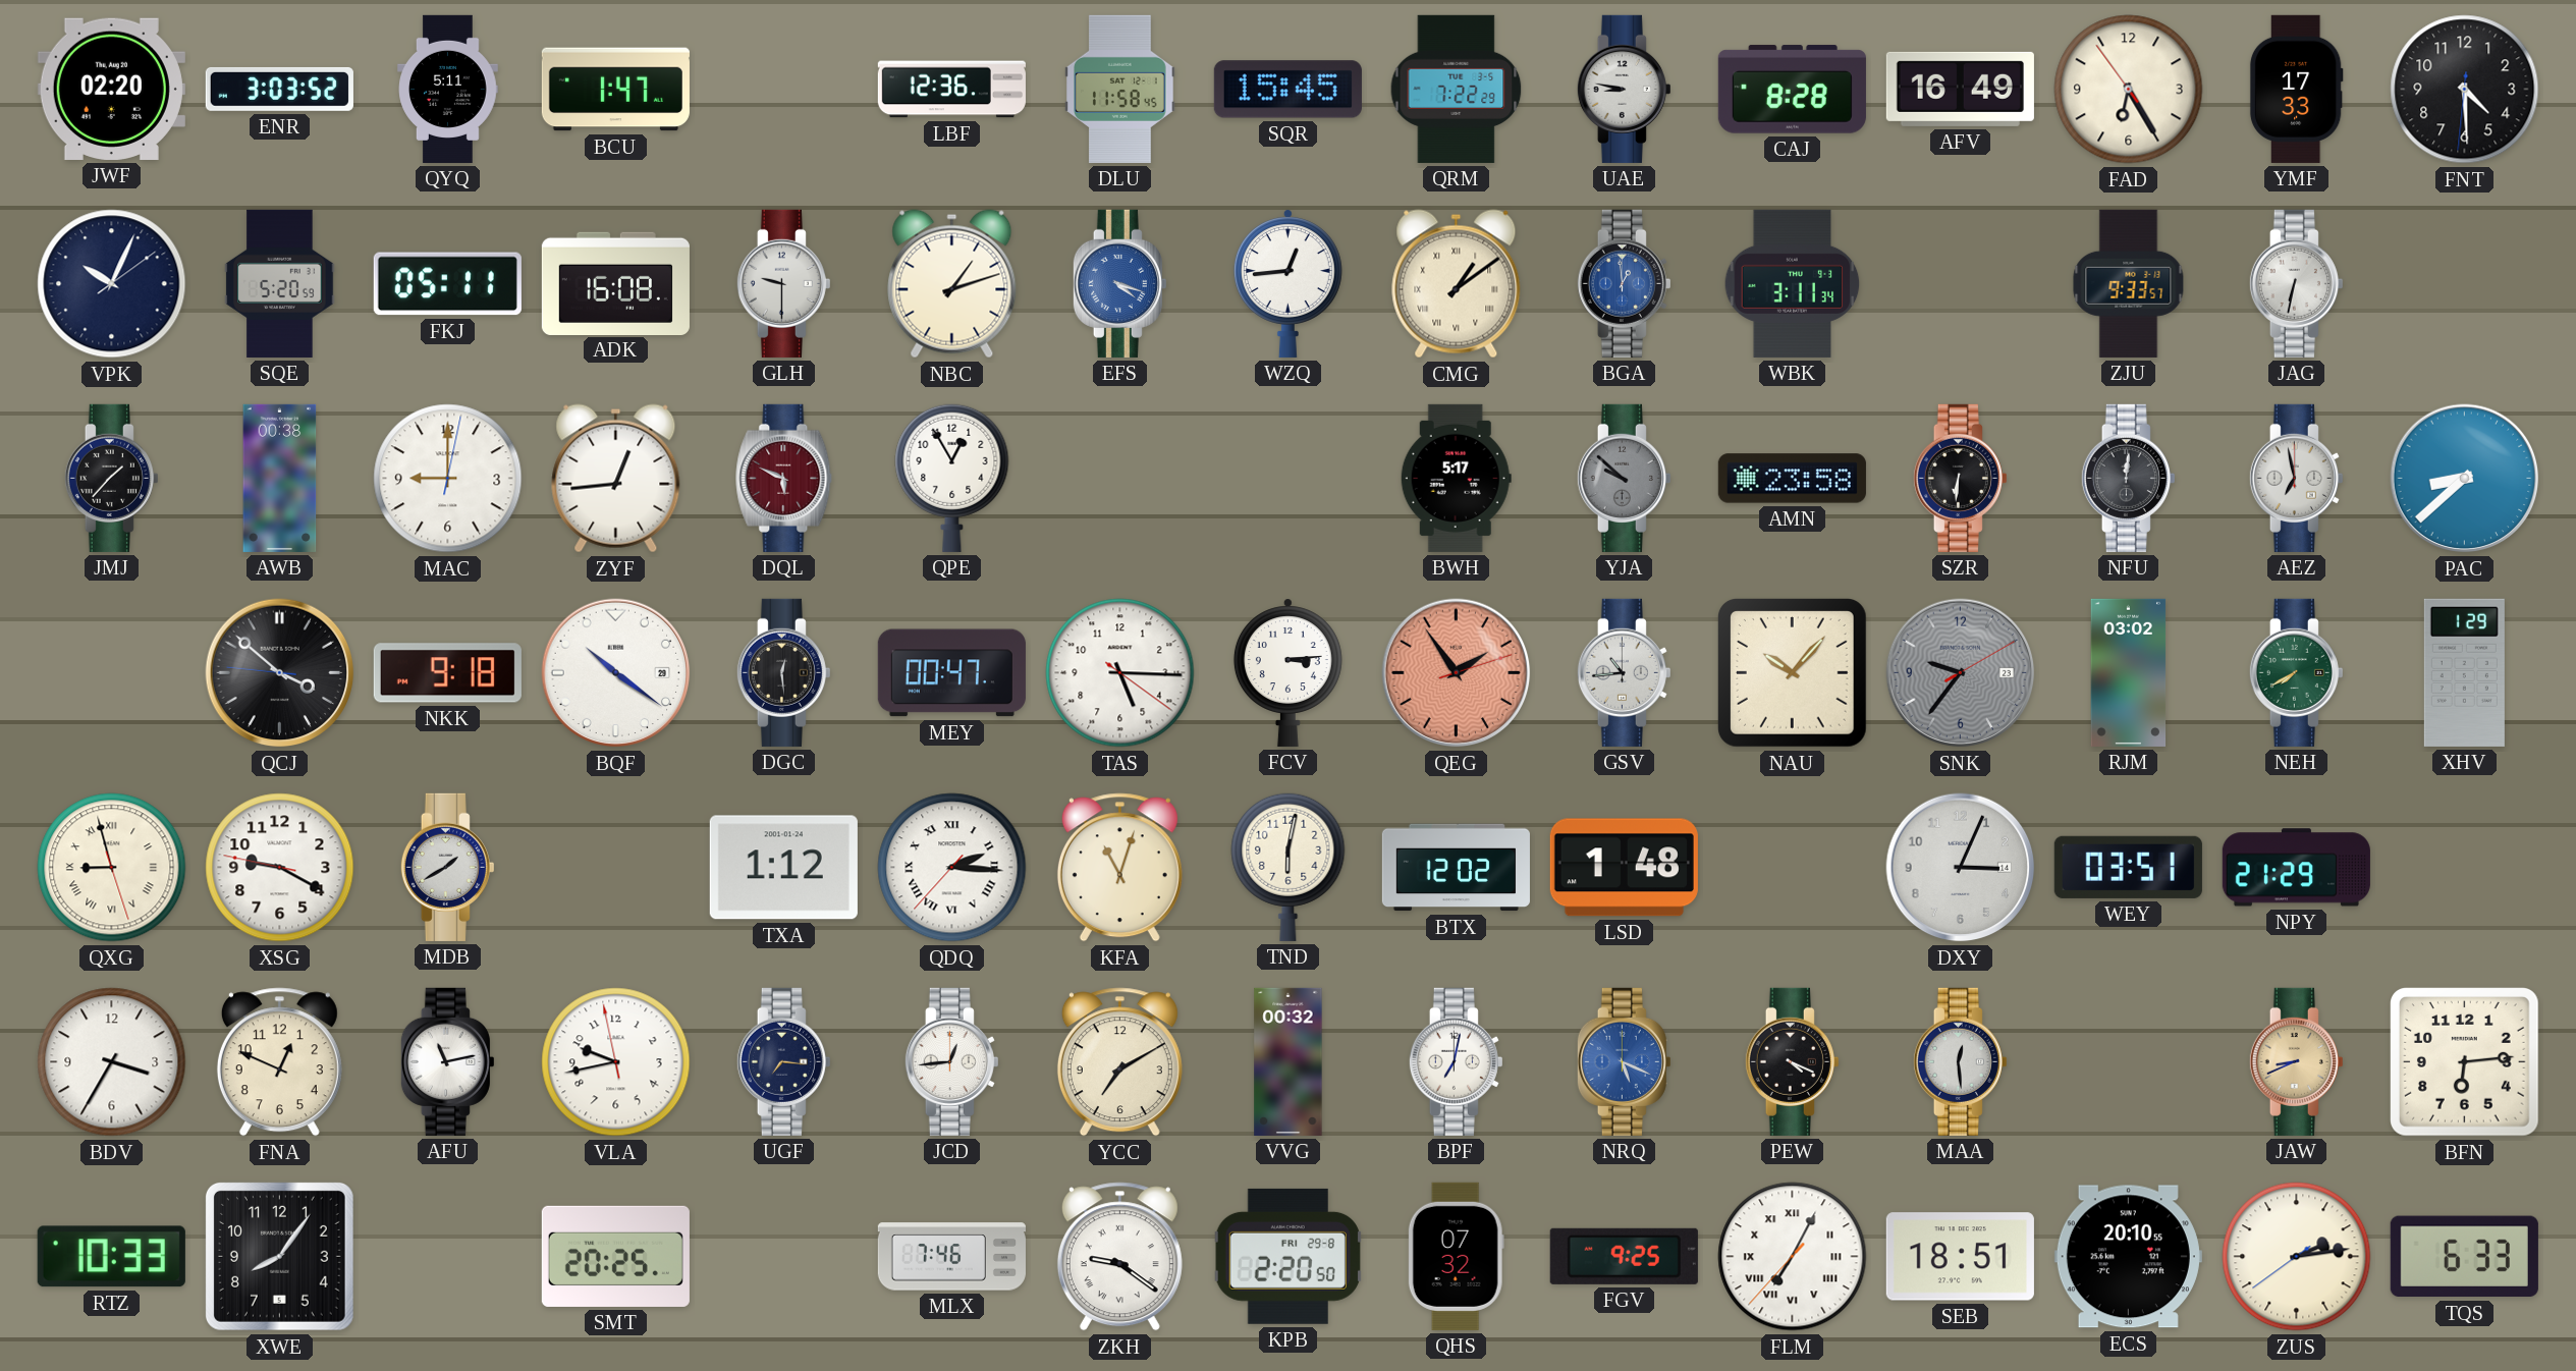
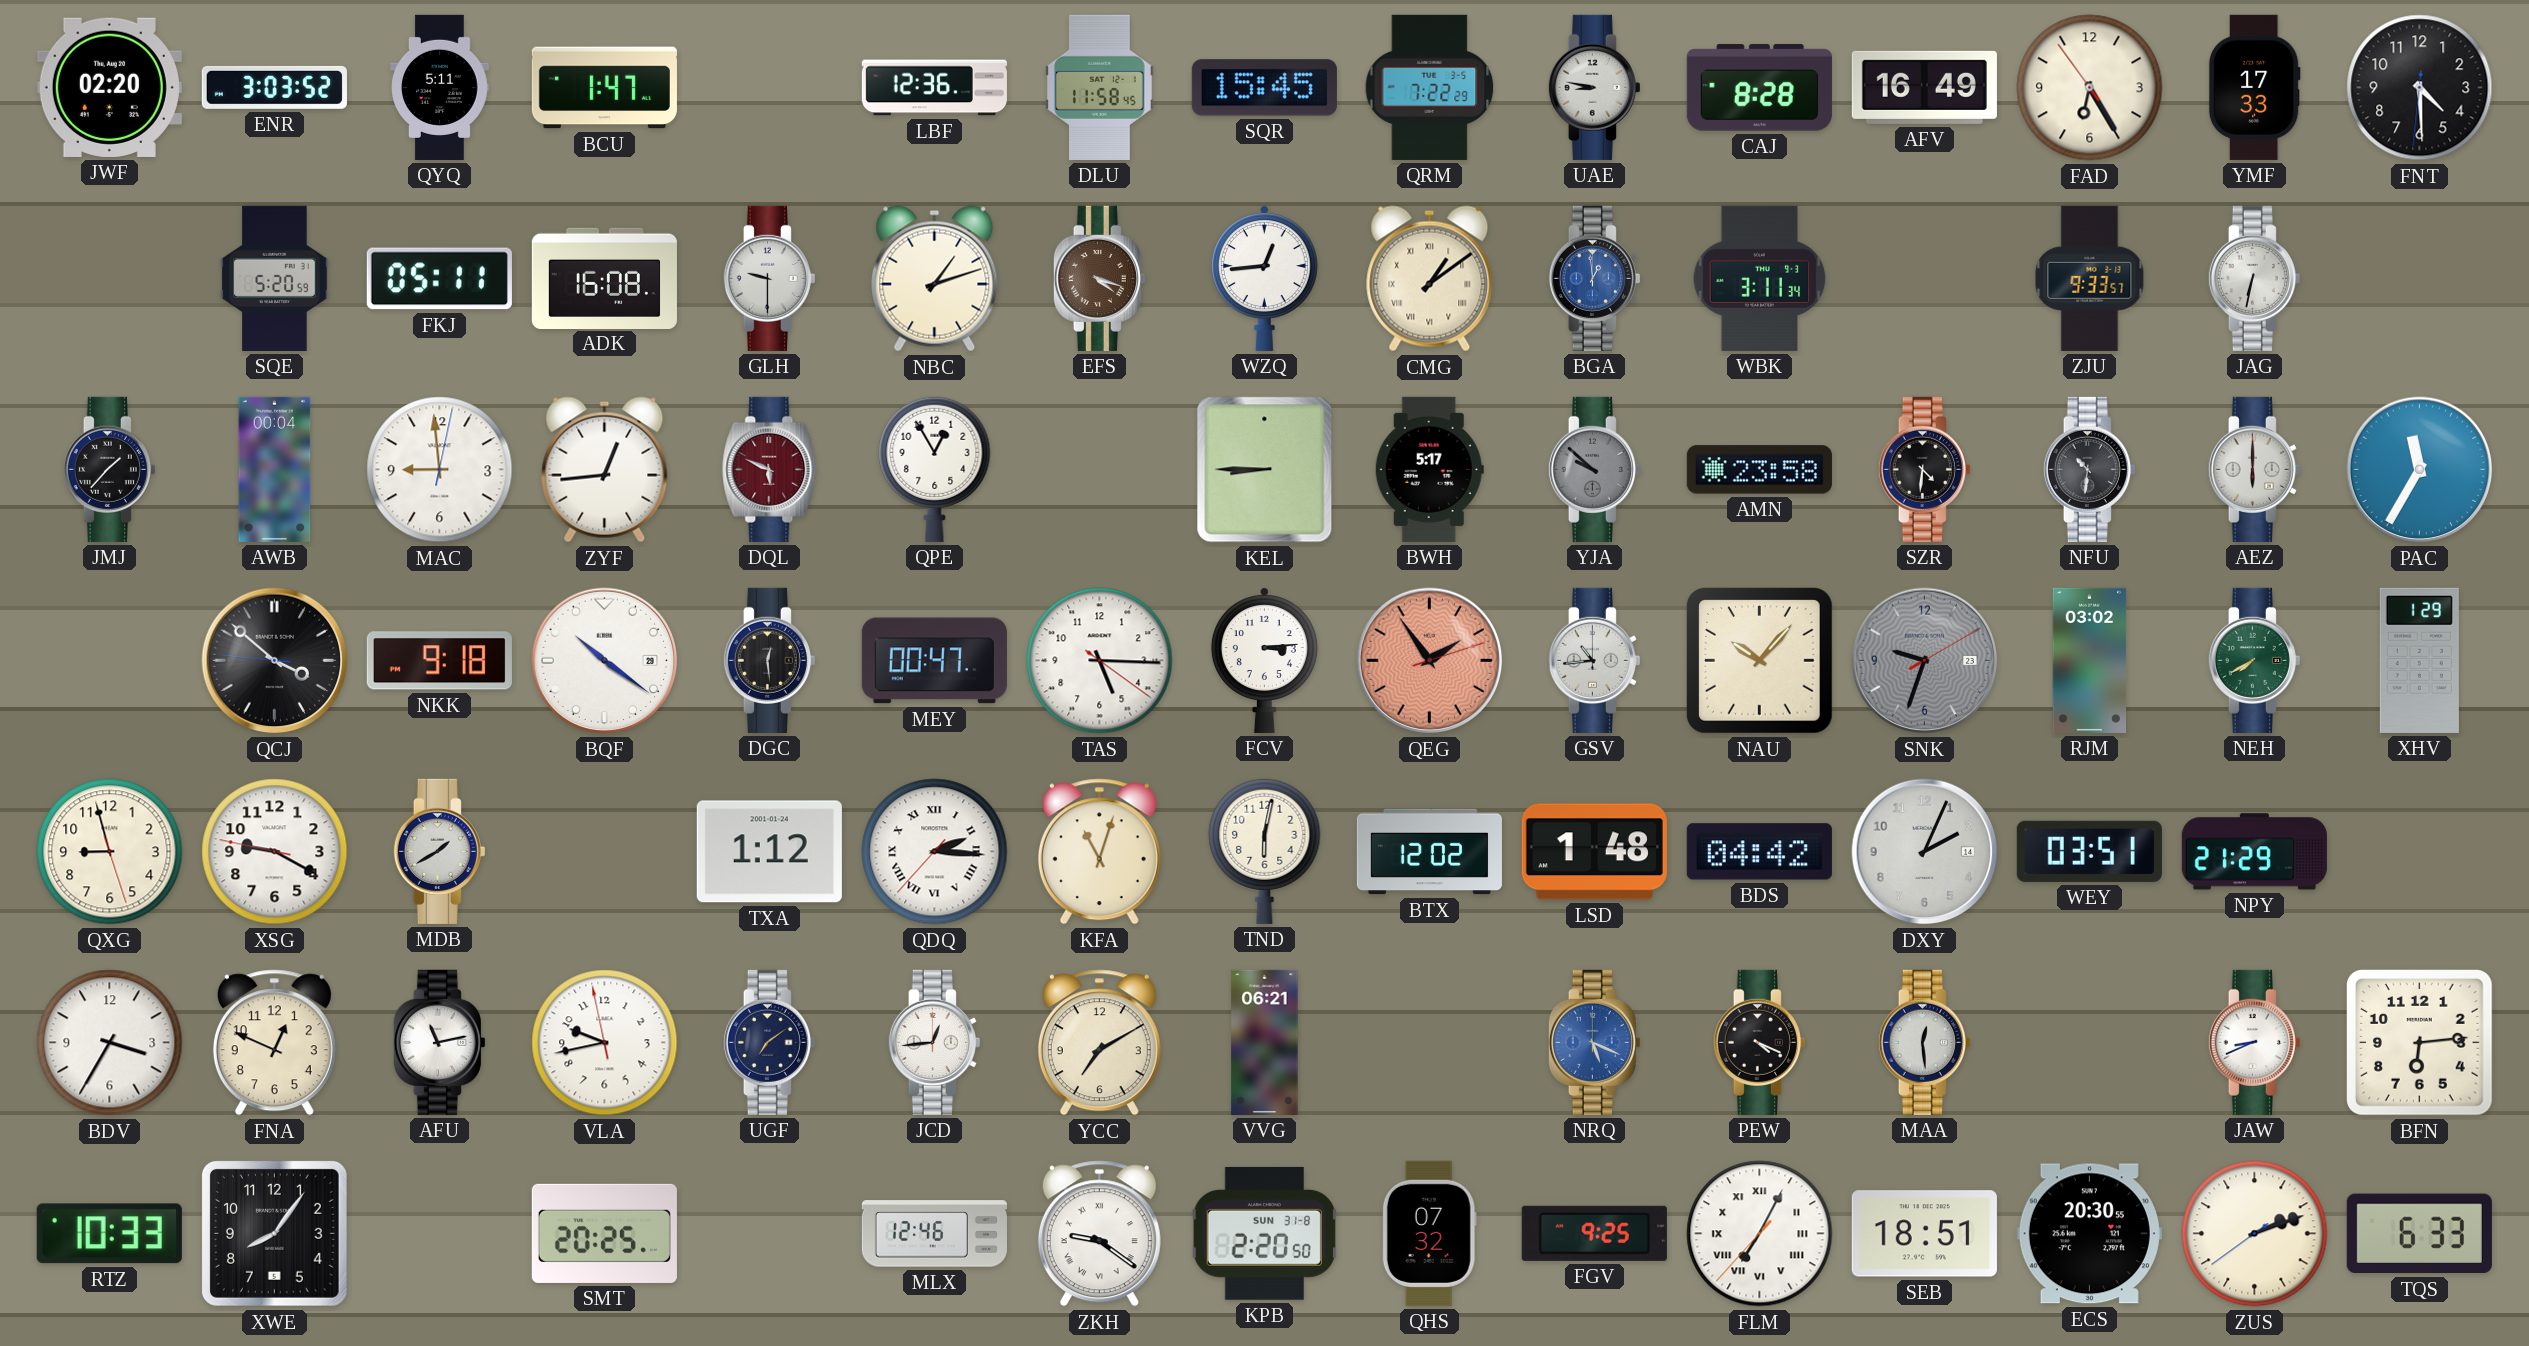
VPK: 10:04 -> none (112, 284)
EFS dial: blue -> brown (1099, 278)
AWB: 00:38 -> 00:04 (275, 469)
MAC: 9:00 -> 8:59 (440, 470)
KEL: none -> 8:45 (1265, 470)
SZR: 6:31 -> 4:31 (1924, 469)
NFU: 12:01 -> 10:31 (2089, 469)
AEZ: 6:58 -> 6:00 (2254, 469)
PAC: 8:38 -> 11:35 (2420, 470)
SNK: 9:36 -> 9:33 (1925, 661)
QXG numerals: Roman -> Arabic (110, 852)
BDS: none -> 04:42 (1759, 852)
DXY: 3:04 -> 2:04 (1925, 852)
UGF: 7:16 -> 7:09 (769, 1042)
VVG: 00:32 -> 06:21 (1265, 1042)
BPF: 7:02 -> none (1456, 1061)
JAW dial: champagne -> white (2254, 1042)
MLX: 7:46 -> 12:46 (934, 1234)
KPB date: FRI 29-8 -> SUN 31-8 (1264, 1233)
ECS: 20:10 -> 20:30 (2089, 1234)
ZUS: 2:13 -> 2:11 (2255, 1234)
